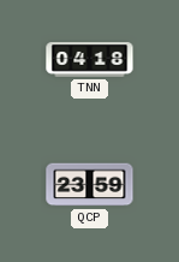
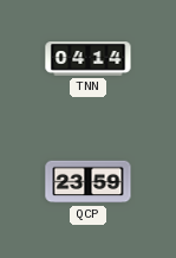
TNN: 04:18 -> 04:14 (89, 59)
